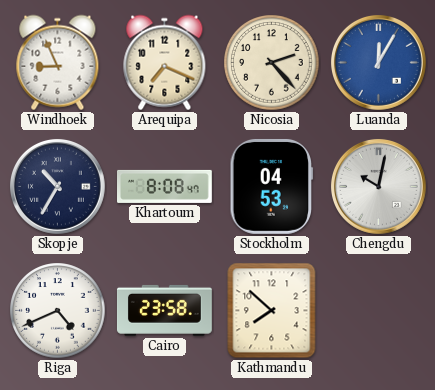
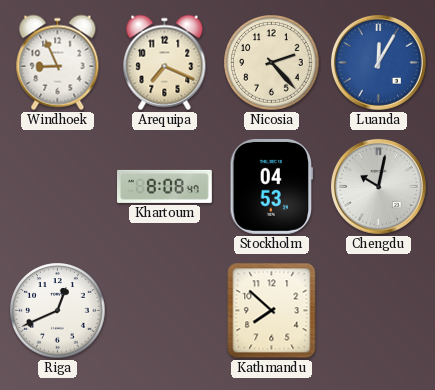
Skopje: 10:35 -> none (57, 186)
Riga: 4:41 -> 12:41 (58, 311)
Cairo: 23:58 -> none (164, 310)
